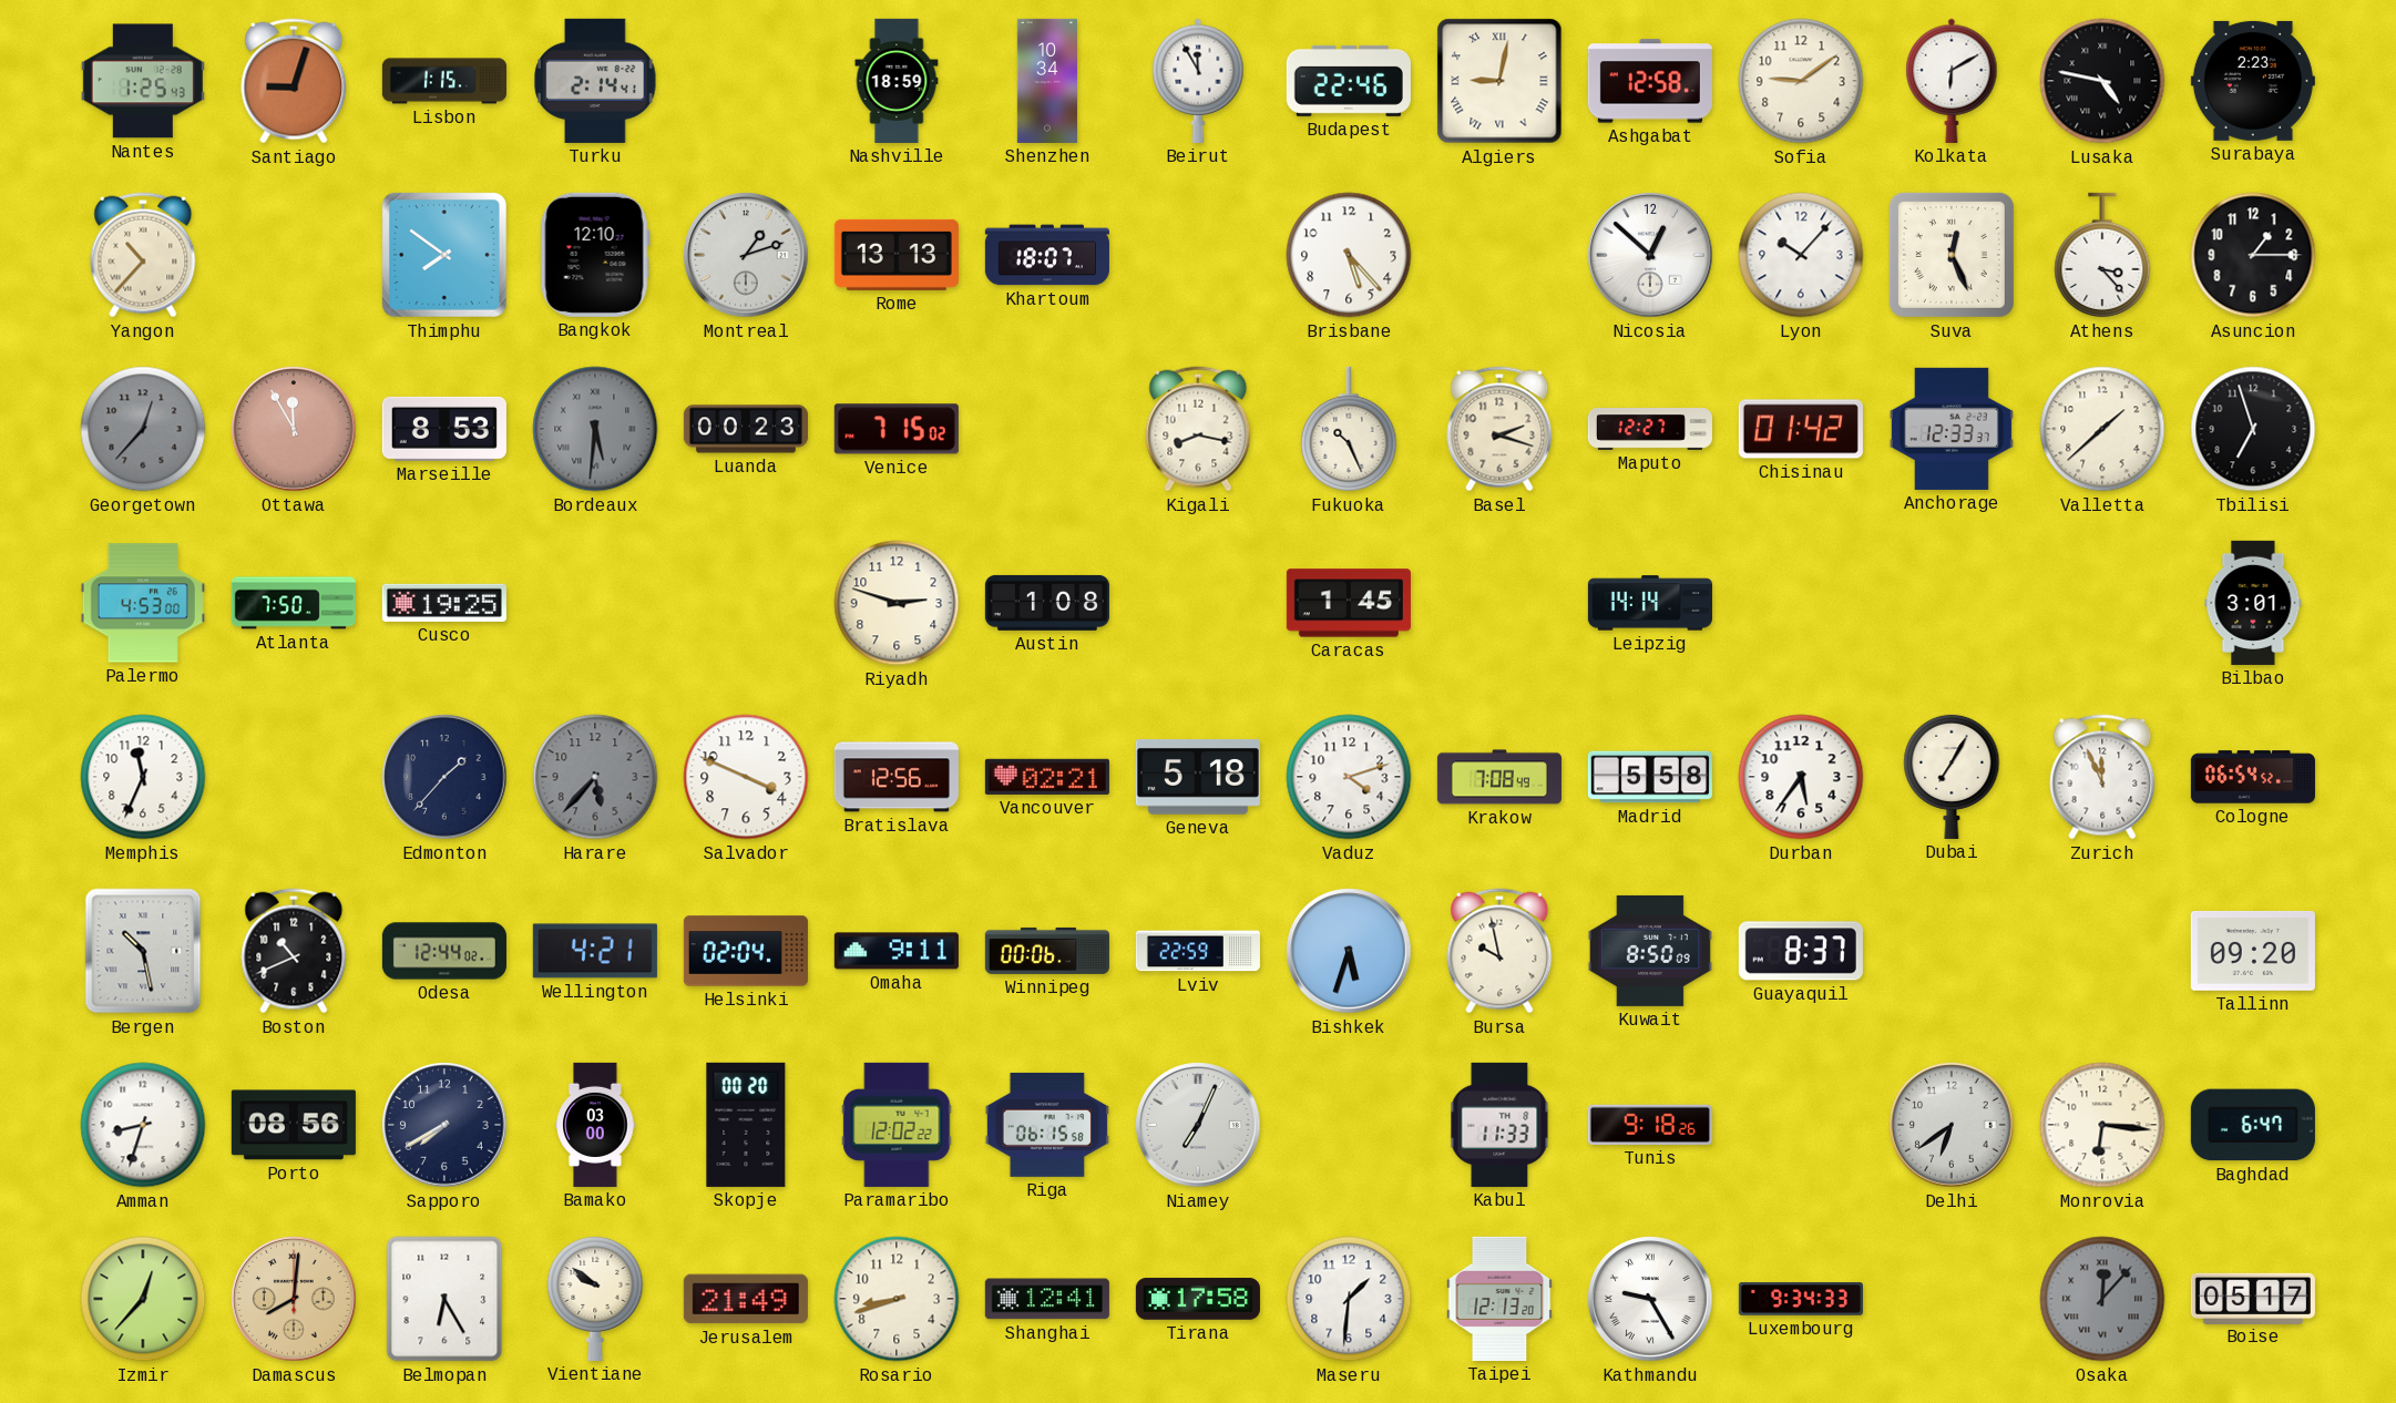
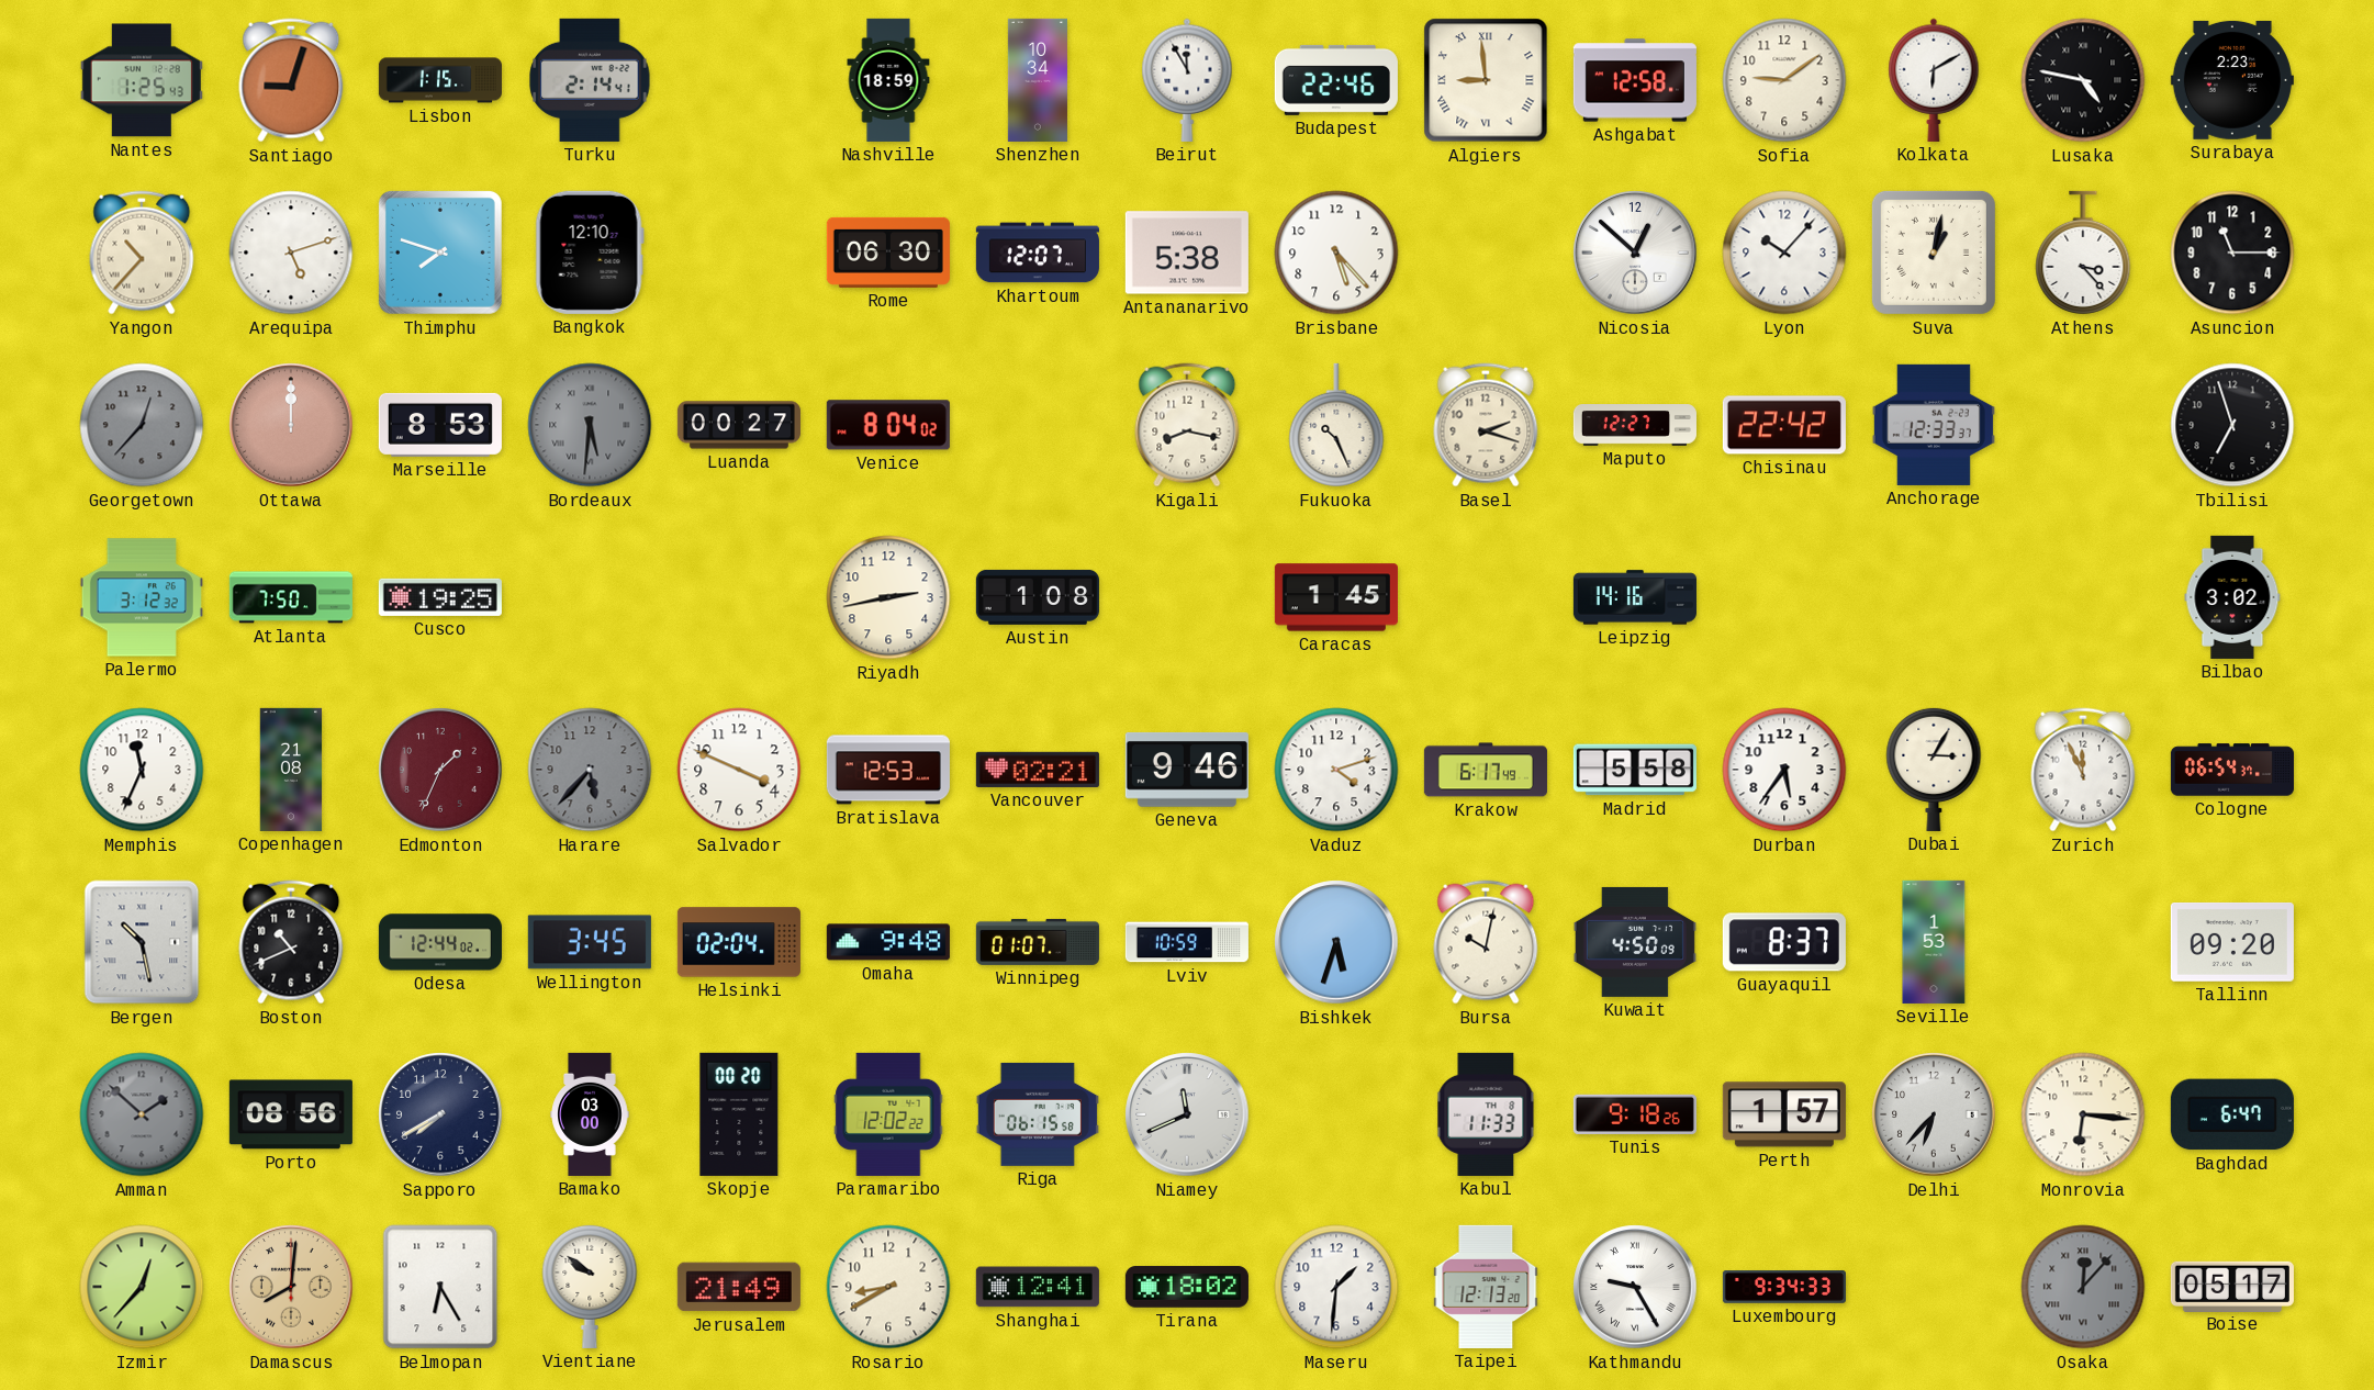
Algiers: 9:02 -> 8:59 (1486, 80)
Arequipa: none -> 5:12 (291, 253)
Thimphu: 7:51 -> 7:48 (440, 253)
Montreal: 1:12 -> none (746, 255)
Rome: 13:13 -> 06:30 (888, 253)
Khartoum: 18:07 -> 12:07 (1038, 253)
Antananarivo: none -> 5:38 (1187, 253)
Suva: 12:26 -> 1:02 (1934, 253)
Asuncion: 1:15 -> 11:15 (2232, 253)
Ottawa: 11:55 -> 12:00 (291, 425)
Luanda: 00:23 -> 00:27 (739, 425)
Venice: 7:15 -> 8:04 (888, 425)
Chisinau: 01:42 -> 22:42 (1784, 425)
Valletta: 1:38 -> none (2102, 429)
Palermo: 4:53 -> 3:12 (142, 597)
Riyadh: 2:48 -> 2:43 (888, 597)
Leipzig: 14:14 -> 14:16 (1635, 597)
Bilbao: 3:01 -> 3:02 (2232, 597)
Copenhagen: none -> 21:08 (291, 770)
Edmonton: 1:37 -> 1:34 (440, 770)
Edmonton dial: navy -> burgundy (440, 770)
Bratislava: 12:56 -> 12:53 (888, 770)
Geneva: 5:18 -> 9:46 (1187, 770)
Krakow: 7:08 -> 6:17 (1486, 770)
Dubai: 7:05 -> 3:05 (1934, 769)
Cologne: 06:54:52 -> 06:54:37 (2232, 770)
Wellington: 4:21 -> 3:45 (590, 942)
Omaha: 9:11 -> 9:48 (888, 942)
Winnipeg: 00:06 -> 01:07 (1038, 942)
Lviv: 22:59 -> 10:59 (1187, 942)
Bursa: 9:58 -> 10:02 (1486, 942)
Kuwait: 8:50 -> 4:50 (1635, 942)
Seville: none -> 1:53 (1934, 942)
Amman: 8:33 -> 1:52 (142, 1114)
Amman dial: white -> grey (142, 1114)
Niamey: 7:04 -> 11:41 (1187, 1114)
Perth: none -> 1:57 (1784, 1114)
Delhi: 6:39 -> 6:37 (1934, 1114)
Rosario: 8:42 -> 8:40 (888, 1287)
Tirana: 17:58 -> 18:02 (1187, 1287)
